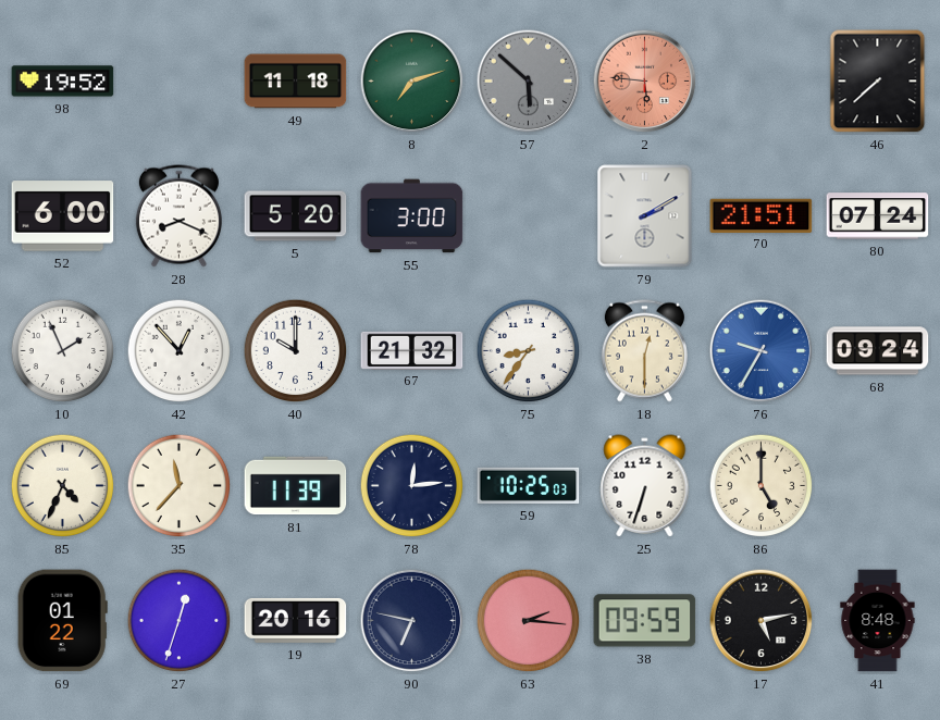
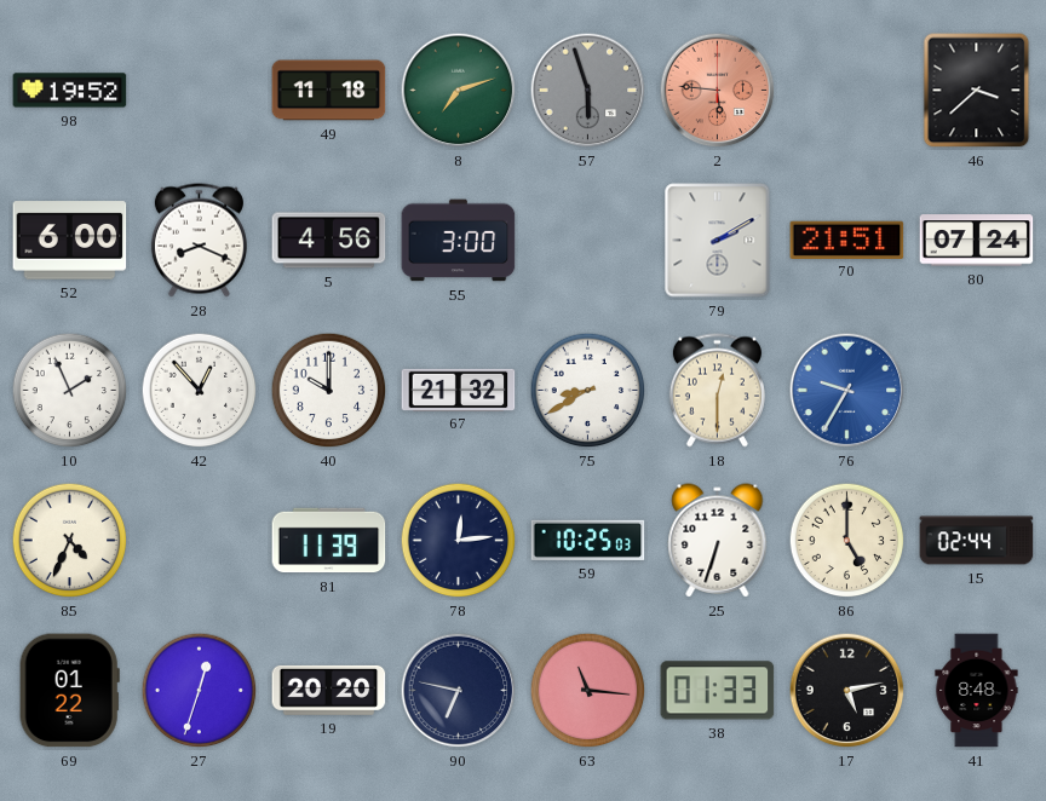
57: 5:52 -> 5:57 (588, 91)
46: 7:38 -> 3:38 (977, 91)
5: 5:20 -> 4:56 (329, 241)
75: 8:36 -> 8:40 (588, 391)
68: 09:24 -> none (878, 351)
35: 11:37 -> none (180, 486)
15: none -> 02:44 (977, 541)
19: 20:16 -> 20:20 (329, 690)
63: 2:16 -> 11:16 (588, 691)
38: 09:59 -> 01:33 (718, 691)
